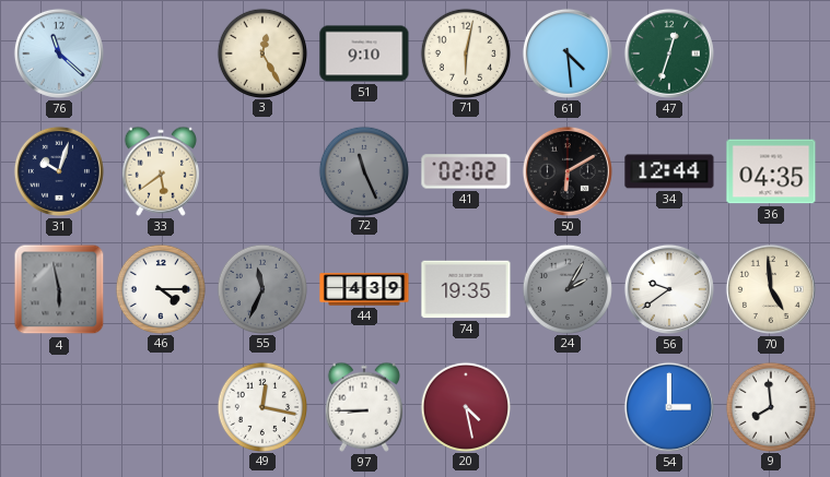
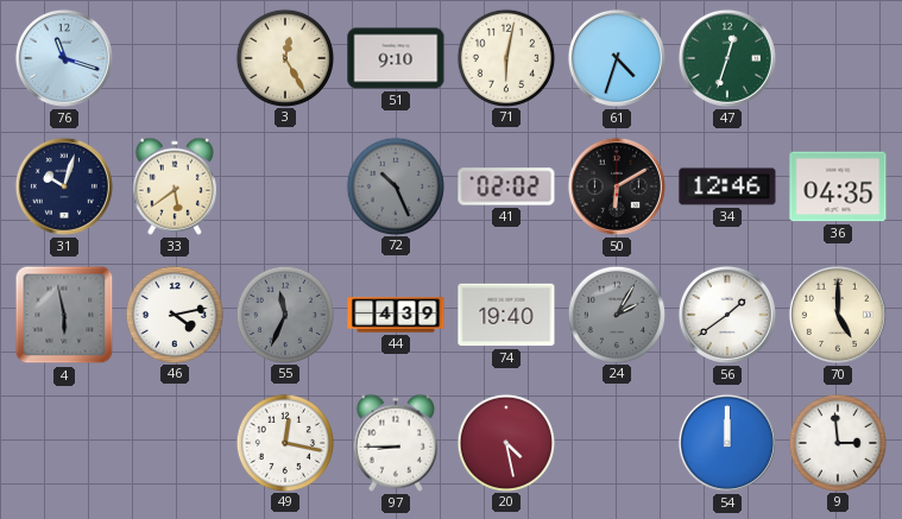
76: 11:22 -> 11:18 (64, 58)
61: 4:29 -> 4:33 (617, 58)
72: 11:26 -> 10:26 (395, 185)
34: 12:44 -> 12:46 (727, 186)
46: 4:15 -> 4:13 (174, 314)
74: 19:35 -> 19:40 (506, 315)
56: 9:39 -> 1:39 (727, 315)
70: 4:59 -> 5:00 (838, 315)
54: 3:00 -> 12:00 (727, 443)
9: 7:59 -> 2:59 (837, 442)
